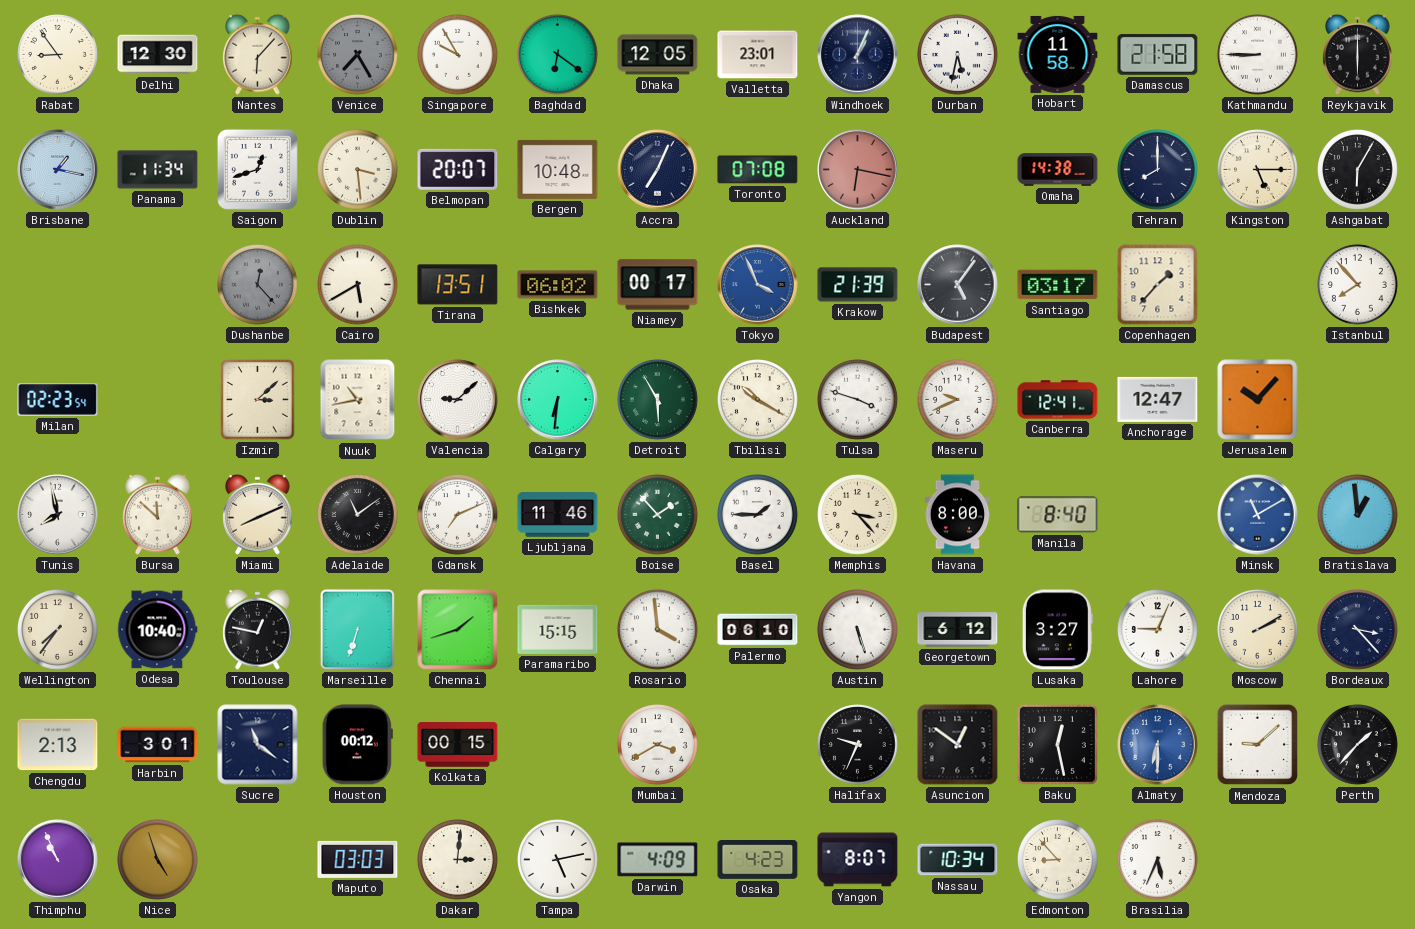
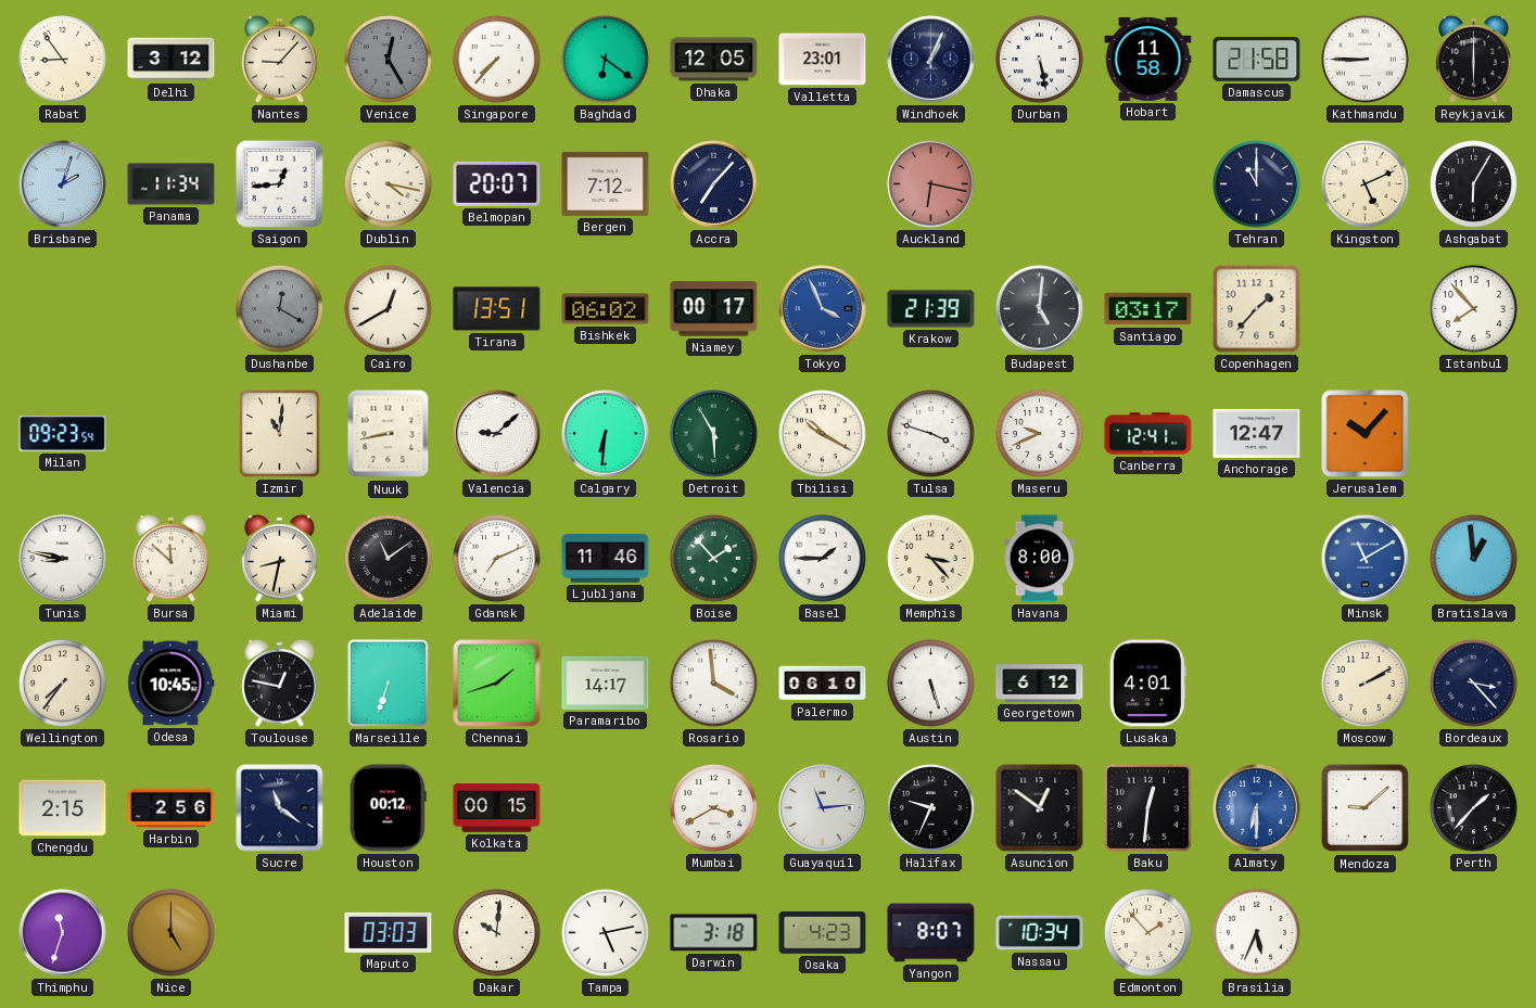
Delhi: 12:30 -> 3:12 (172, 60)
Nantes: 6:07 -> 9:07 (280, 59)
Venice: 7:25 -> 12:25 (389, 60)
Singapore: 9:55 -> 7:37 (497, 60)
Durban: 5:32 -> 5:28 (1040, 60)
Brisbane: 1:17 -> 2:03 (63, 184)
Saigon: 12:42 -> 12:44 (279, 183)
Dublin: 3:29 -> 4:17 (389, 184)
Bergen: 10:48 -> 7:12 (606, 183)
Accra: 7:04 -> 7:07 (714, 184)
Toronto: 07:08 -> none (758, 170)
Omaha: 14:38 -> none (1058, 170)
Tehran: 8:00 -> 11:00 (1257, 184)
Kingston: 5:15 -> 5:11 (1366, 184)
Dushanbe: 12:23 -> 12:20 (280, 309)
Cairo: 5:40 -> 12:40 (389, 309)
Budapest: 5:06 -> 5:01 (1040, 309)
Milan: 02:23 -> 09:23 (63, 434)
Izmir: 3:08 -> 11:01 (280, 434)
Nuuk: 10:43 -> 8:43 (389, 434)
Tunis: 7:58 -> 8:47 (63, 559)
Miami: 8:11 -> 8:32 (280, 558)
Manila: 8:40 -> none (1058, 515)
Odesa: 10:40 -> 10:45 (172, 684)
Paramaribo: 15:15 -> 14:17 (606, 682)
Lusaka: 3:27 -> 4:01 (1147, 684)
Lahore: 9:04 -> none (1158, 630)
Chengdu: 2:13 -> 2:15 (63, 808)
Harbin: 3:01 -> 2:56 (172, 808)
Guayaquil: none -> 11:14 (823, 808)
Baku: 12:28 -> 12:31 (1147, 807)
Thimphu: 10:56 -> 11:33 (63, 933)
Nice: 4:57 -> 5:00 (172, 933)
Dakar: 3:01 -> 10:01 (497, 933)
Darwin: 4:09 -> 3:18 (714, 933)
Edmonton: 8:53 -> 1:53 (1148, 933)
